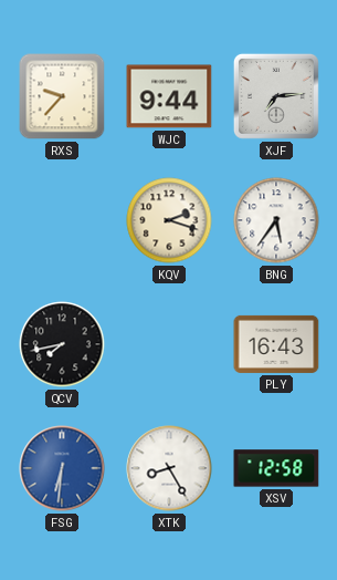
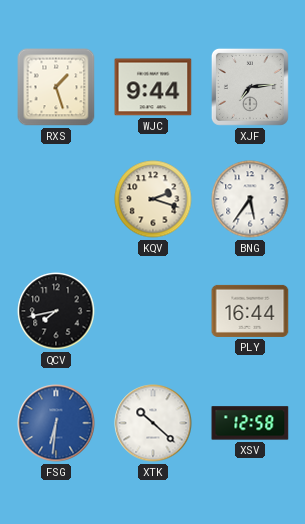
RXS: 9:37 -> 1:27 (56, 87)
PLY: 16:43 -> 16:44 (250, 311)
XTK: 8:25 -> 10:22 (153, 423)
